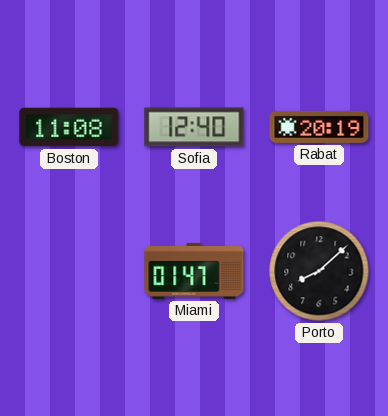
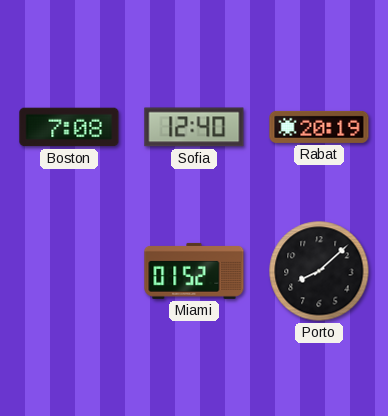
Boston: 11:08 -> 7:08 (69, 127)
Miami: 01:47 -> 01:52 (194, 271)
